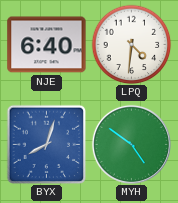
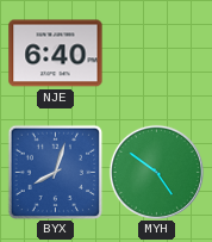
LPQ: 4:31 -> none (131, 44)
